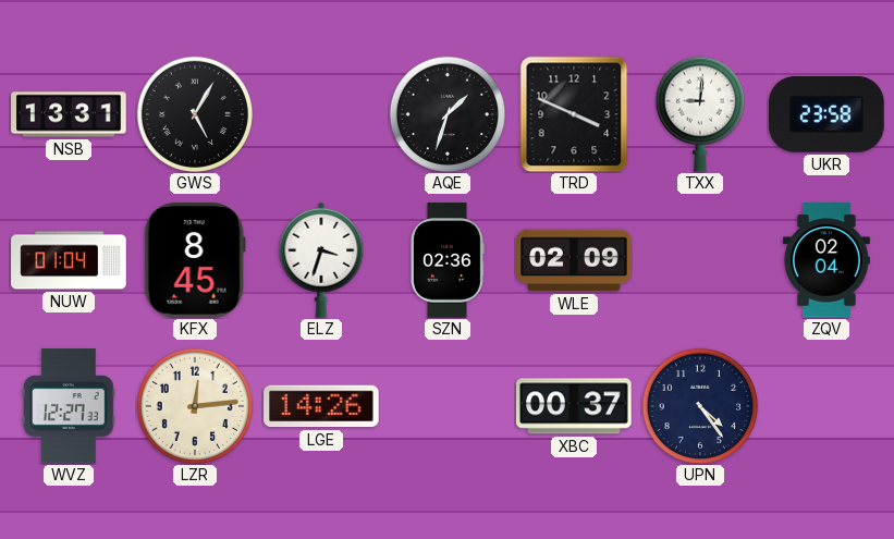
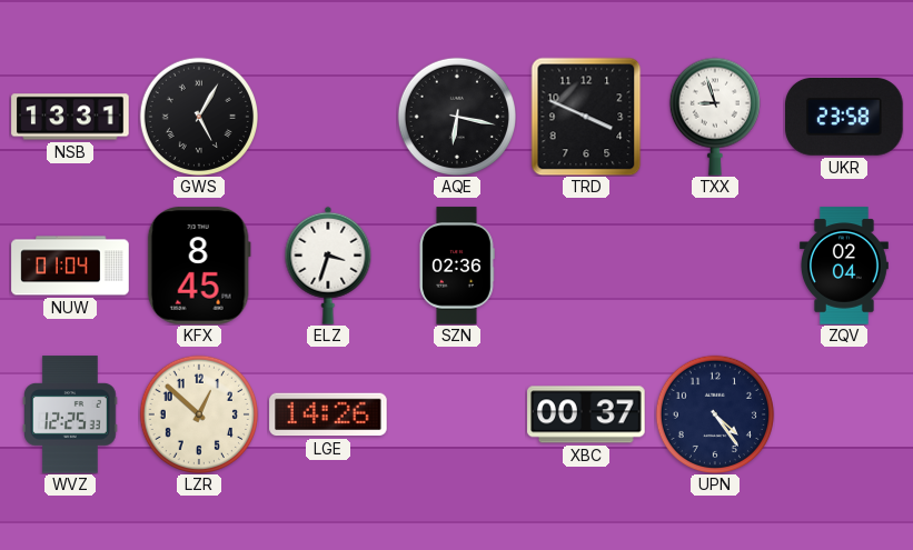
AQE: 1:33 -> 6:17 (456, 116)
TXX: 9:01 -> 8:57 (715, 117)
WLE: 02:09 -> none (574, 260)
WVZ: 12:27 -> 12:25 (70, 414)
LZR: 12:14 -> 12:52 (198, 413)
